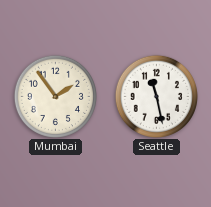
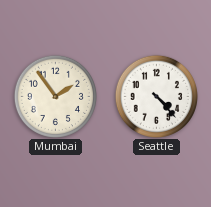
Seattle: 11:28 -> 4:23 (156, 96)
